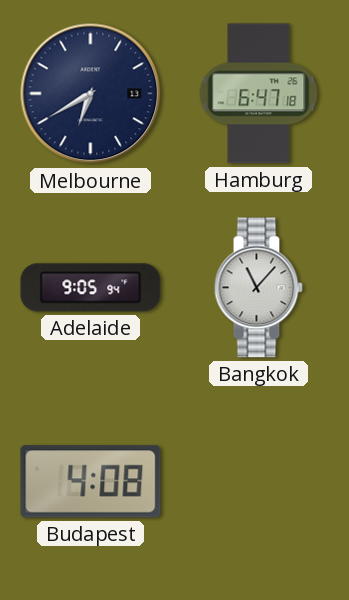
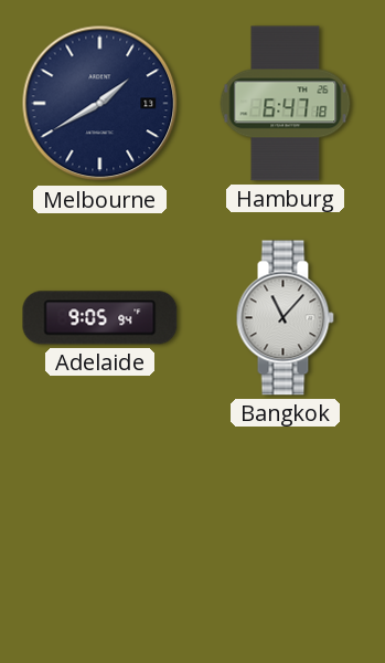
Melbourne: 6:40 -> 1:40 (100, 104)
Budapest: 4:08 -> none (91, 482)
